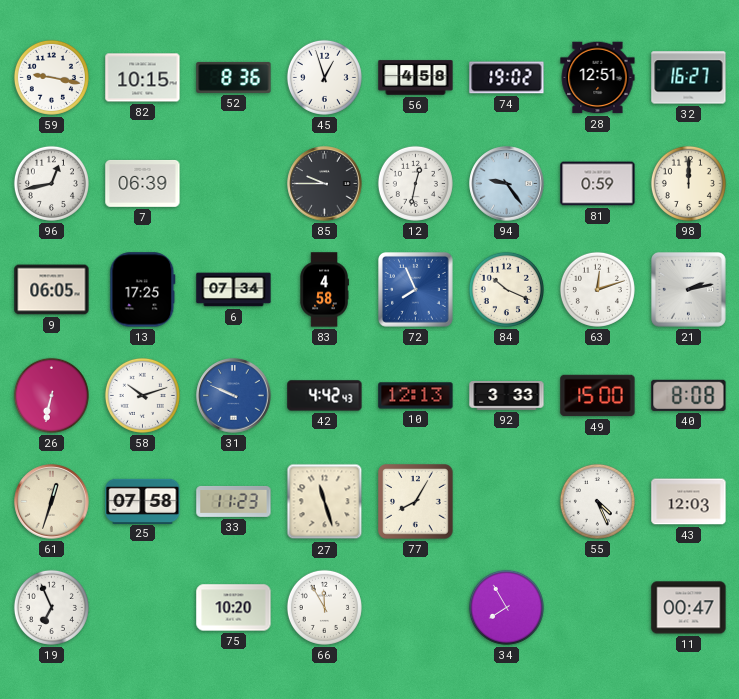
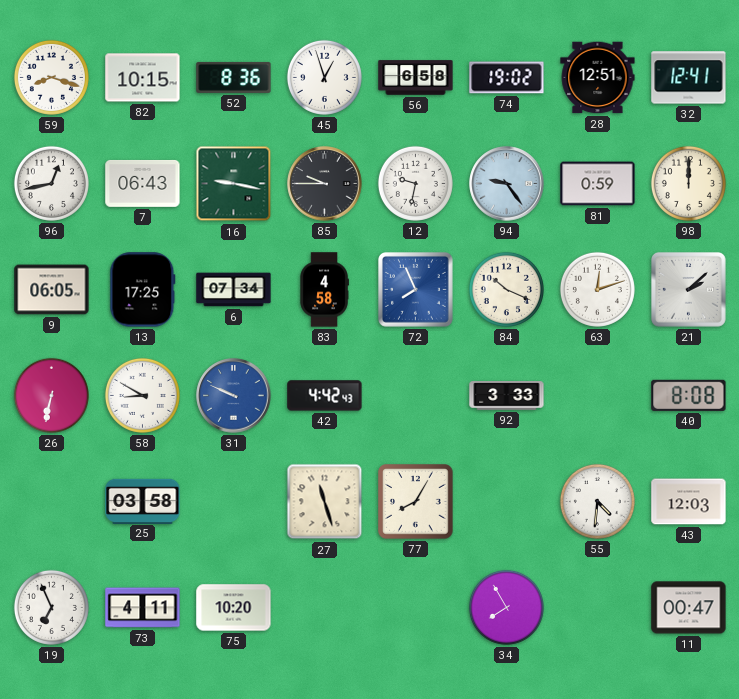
59: 9:17 -> 8:18 (51, 77)
56: 4:58 -> 6:58 (416, 78)
32: 16:27 -> 12:41 (689, 78)
7: 06:39 -> 06:43 (143, 183)
16: none -> 9:17 (234, 184)
12: 12:32 -> 9:32 (415, 183)
21: 2:13 -> 2:08 (689, 290)
58: 10:12 -> 8:50 (142, 395)
10: 12:13 -> none (416, 396)
49: 15:00 -> none (598, 396)
61: 12:33 -> none (52, 502)
25: 07:58 -> 03:58 (143, 501)
33: 11:23 -> none (234, 501)
55: 4:26 -> 4:31 (597, 501)
73: none -> 4:11 (143, 608)
66: 11:55 -> none (324, 607)
